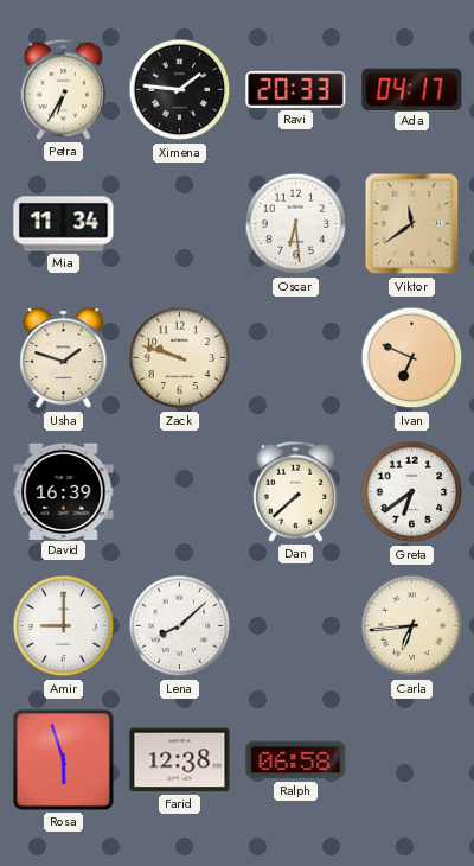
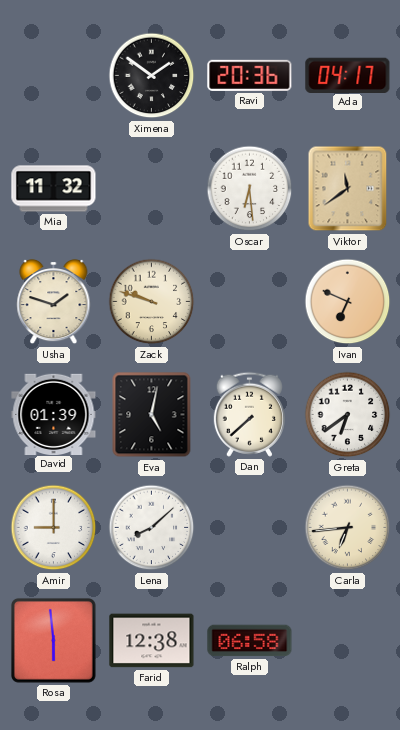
Petra: 6:35 -> none (63, 89)
Ximena: 1:46 -> 1:51 (152, 76)
Ravi: 20:33 -> 20:36 (250, 75)
Mia: 11:34 -> 11:32 (54, 189)
David: 16:39 -> 01:39 (54, 414)
Eva: none -> 5:02 (152, 415)
Rosa: 5:57 -> 5:59 (53, 640)
